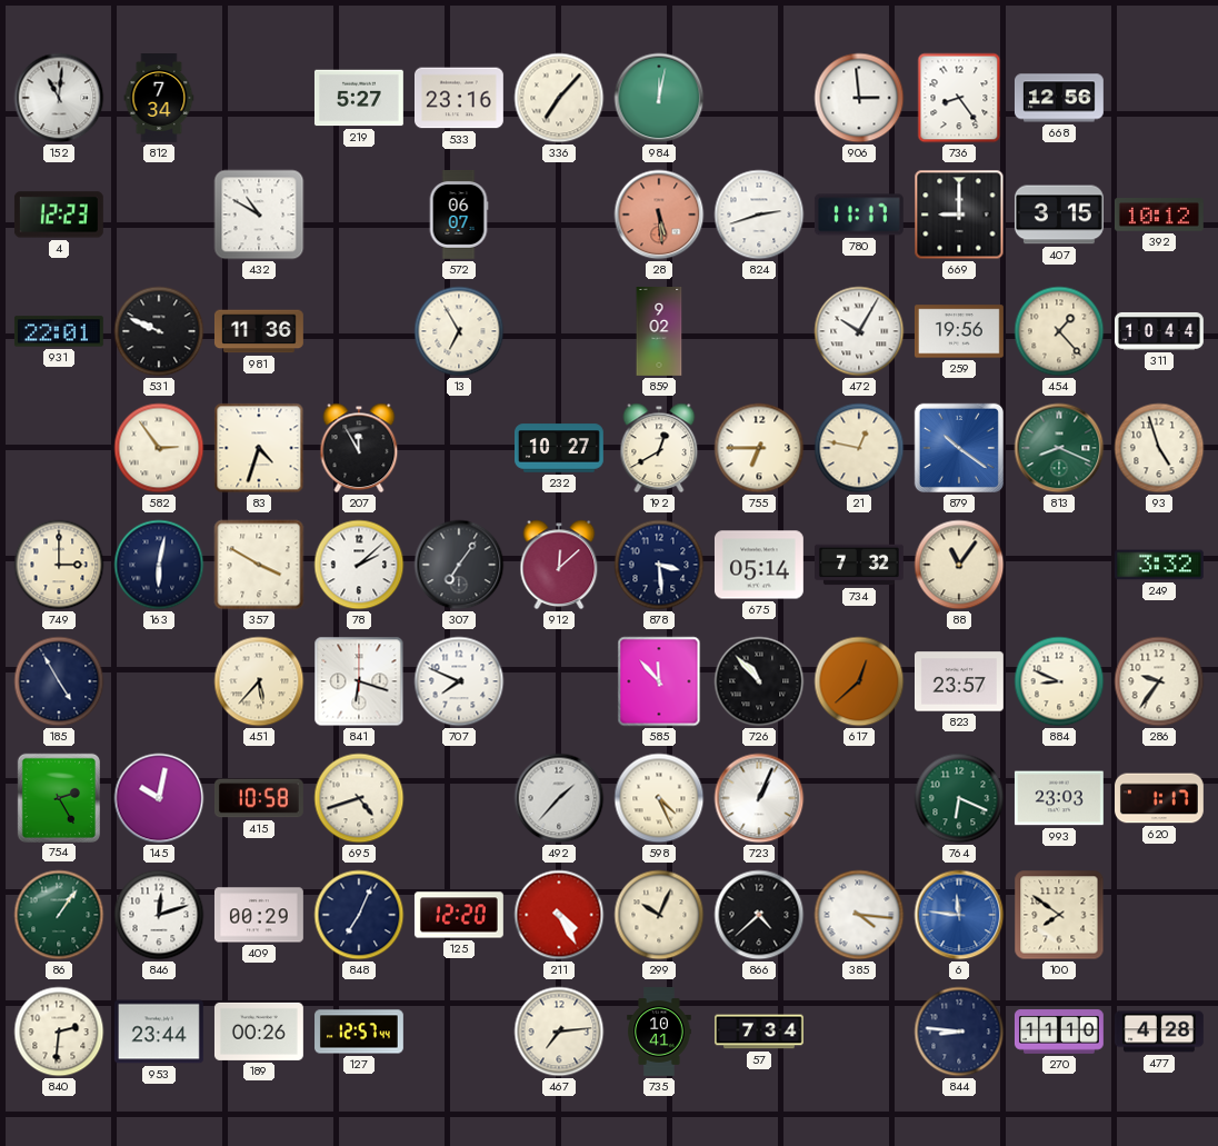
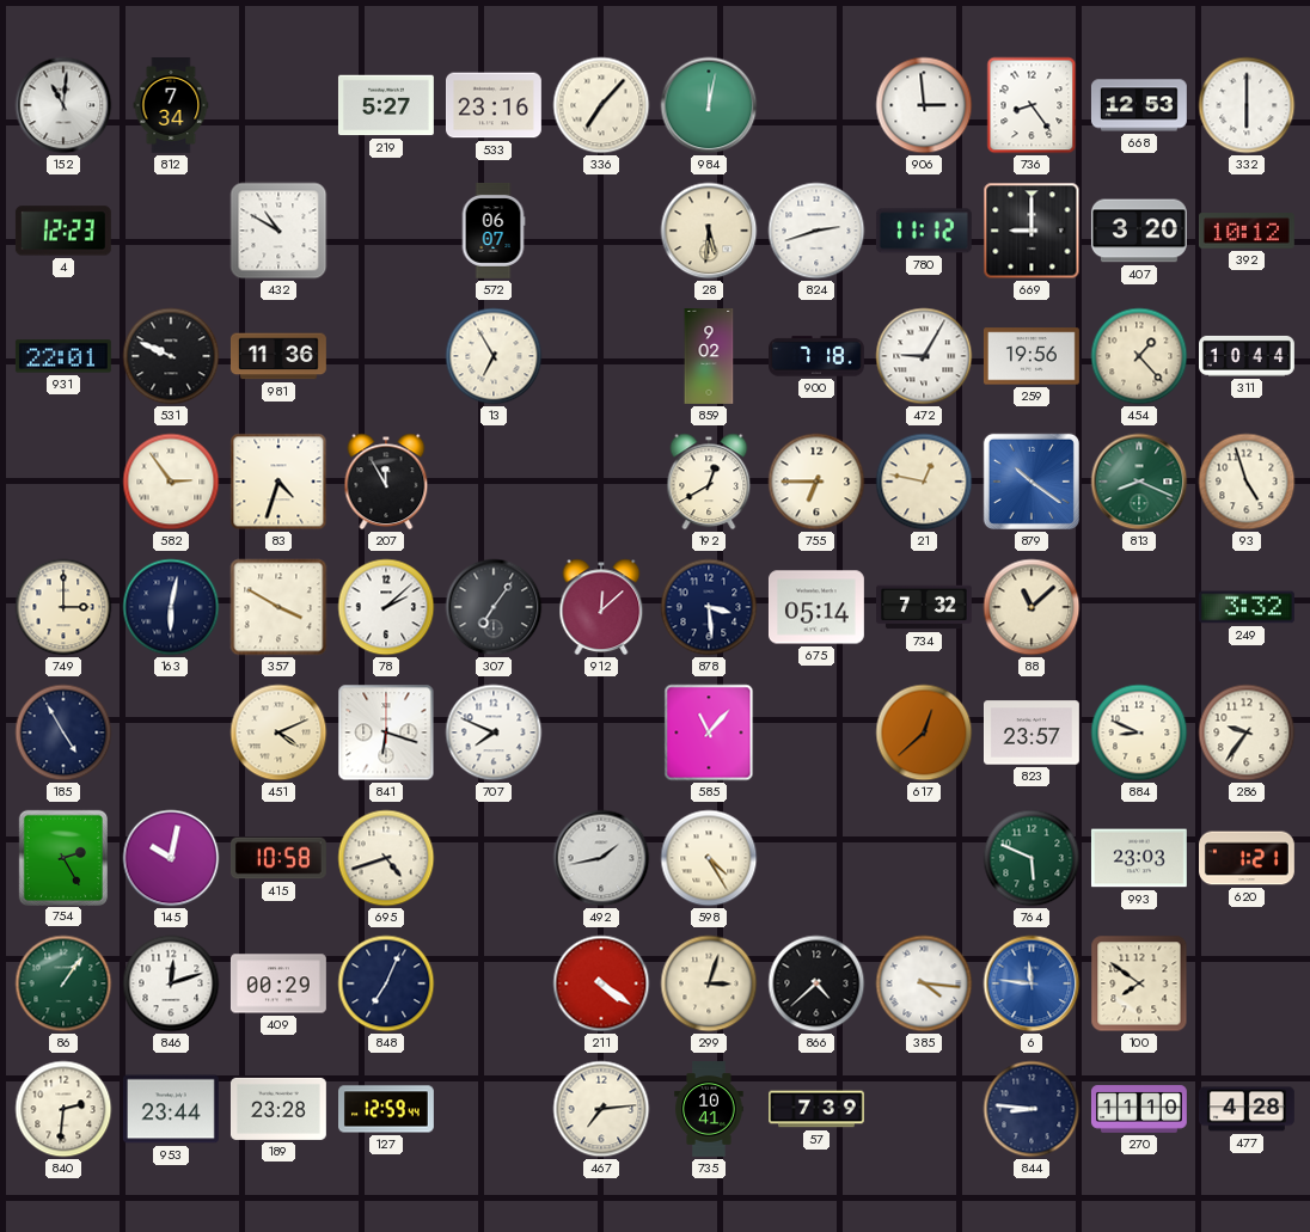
668: 12:56 -> 12:53 (1139, 105)
332: none -> 6:00 (1247, 105)
28: 5:29 -> 5:31 (709, 231)
28 dial: salmon -> cream (709, 231)
780: 11:17 -> 11:12 (924, 231)
407: 3:15 -> 3:20 (1139, 231)
900: none -> 7:18 (818, 356)
472: 10:05 -> 9:05 (924, 356)
232: 10:27 -> none (560, 448)
88: 11:06 -> 11:08 (1032, 607)
451: 5:37 -> 4:11 (278, 733)
585: 11:53 -> 11:07 (709, 733)
726: 10:53 -> none (759, 681)
492: 1:37 -> 1:43 (601, 858)
598: 4:26 -> 4:25 (709, 858)
723: 1:04 -> none (759, 798)
764: 6:19 -> 5:49 (1032, 858)
620: 1:17 -> 1:21 (1248, 858)
125: 12:20 -> none (459, 915)
211: 4:25 -> 4:21 (601, 983)
299: 10:04 -> 3:03 (709, 983)
189: 00:26 -> 23:28 (278, 1109)
127: 12:57 -> 12:59 (387, 1109)
57: 7:34 -> 7:39 (818, 1109)
